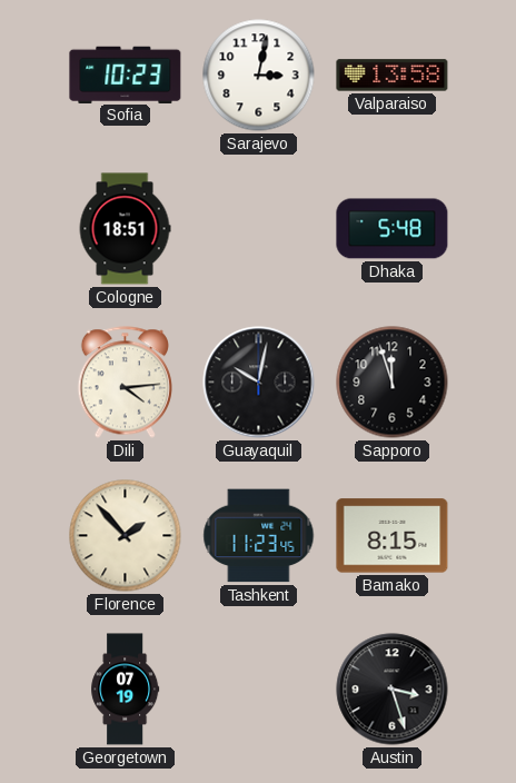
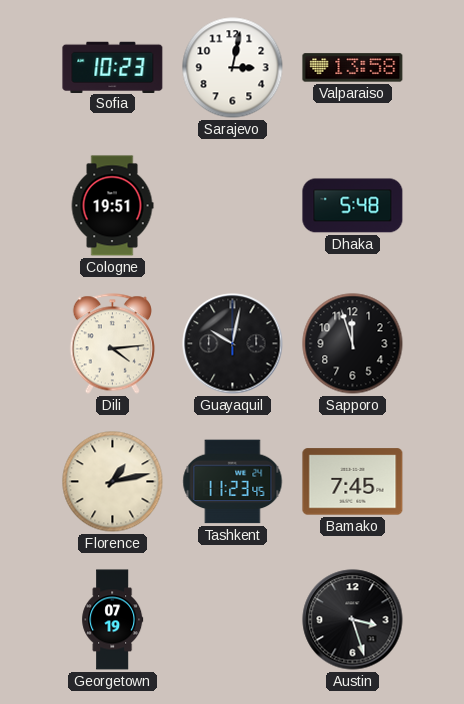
Cologne: 18:51 -> 19:51 (112, 206)
Florence: 1:53 -> 1:13 (113, 482)
Bamako: 8:15 -> 7:45 (353, 482)
